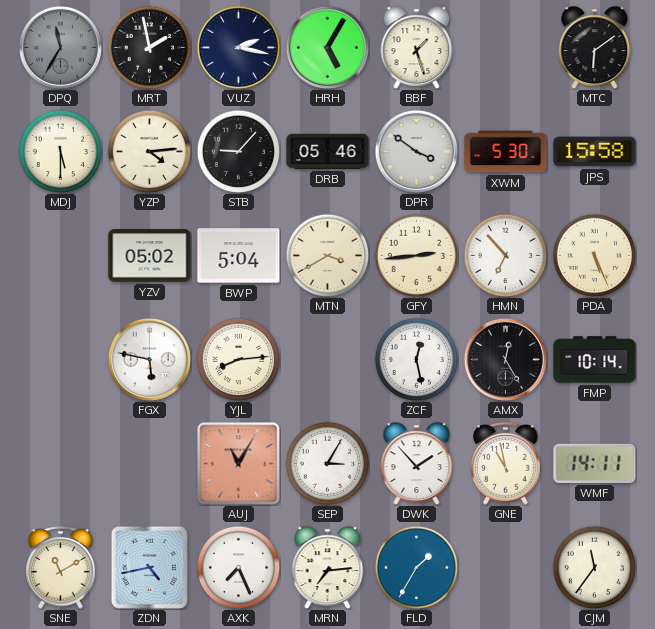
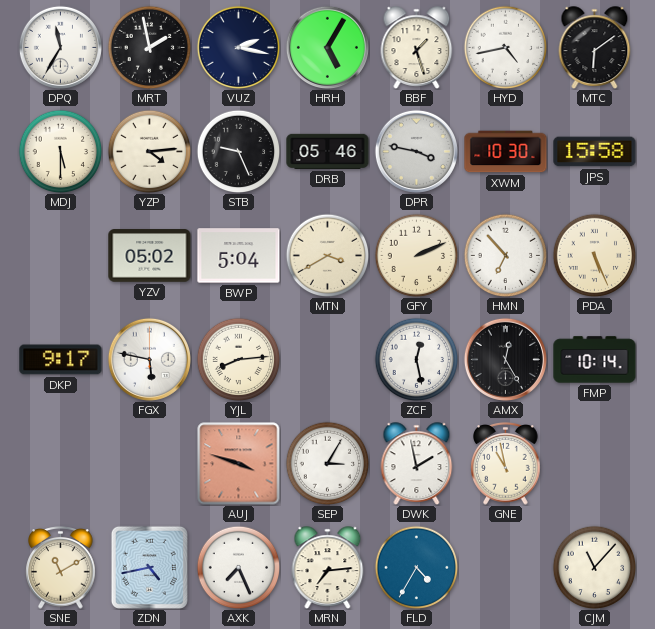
DPQ dial: grey -> white (60, 47)
HYD: none -> 4:43 (505, 47)
STB: 9:07 -> 9:26 (238, 151)
DPR: 3:51 -> 3:47 (416, 151)
XWM: 5:30 -> 10:30 (506, 152)
GFY: 2:44 -> 2:11 (416, 255)
DKP: none -> 9:17 (61, 360)
AUJ: 11:05 -> 3:48 (239, 464)
DWK: 1:53 -> 1:58 (417, 464)
WMF: 14:11 -> none (595, 463)
FLD: 1:35 -> 4:35 (416, 567)
CJM: 11:36 -> 11:07 (594, 567)
